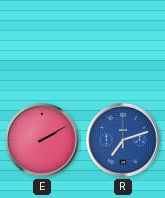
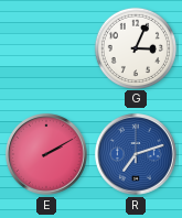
G: none -> 3:04 (135, 47)
